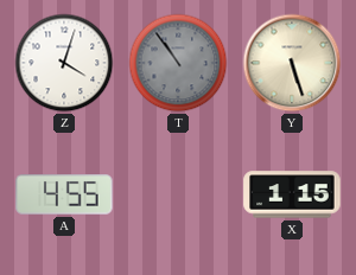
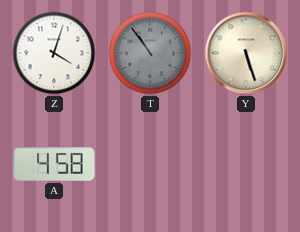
A: 4:55 -> 4:58 (54, 165)
X: 1:15 -> none (292, 194)
